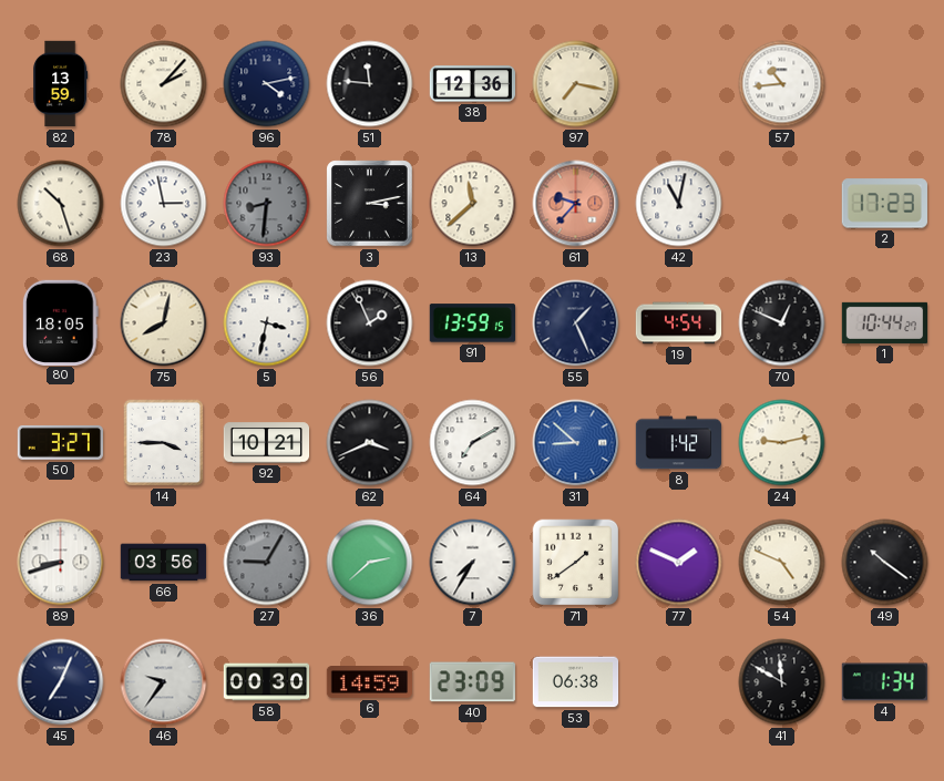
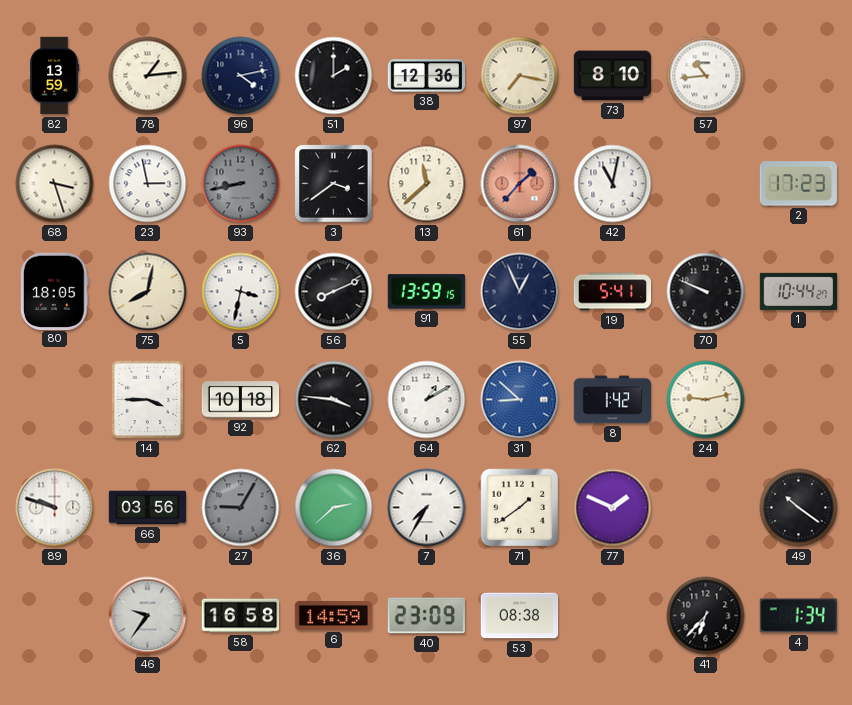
78: 2:07 -> 1:14 (148, 76)
51: 11:46 -> 2:00 (334, 76)
73: none -> 8:10 (613, 76)
68: 10:27 -> 3:27 (55, 184)
93: 8:31 -> 8:43 (241, 184)
3: 3:13 -> 3:39 (334, 184)
61: 9:37 -> 1:37 (520, 184)
56: 1:56 -> 8:11 (334, 292)
55: 1:26 -> 12:56 (520, 292)
19: 4:54 -> 5:41 (613, 292)
70: 12:49 -> 9:49 (706, 292)
50: 3:27 -> none (60, 442)
92: 10:21 -> 10:18 (241, 400)
62: 3:41 -> 3:46 (334, 400)
64: 7:10 -> 1:10 (427, 400)
89: 8:42 -> 9:48 (55, 508)
54: 4:49 -> none (782, 563)
45: 7:04 -> none (61, 682)
58: 00:30 -> 16:58 (241, 616)
53: 06:38 -> 08:38 (520, 616)
41: 11:50 -> 6:37 (706, 616)
